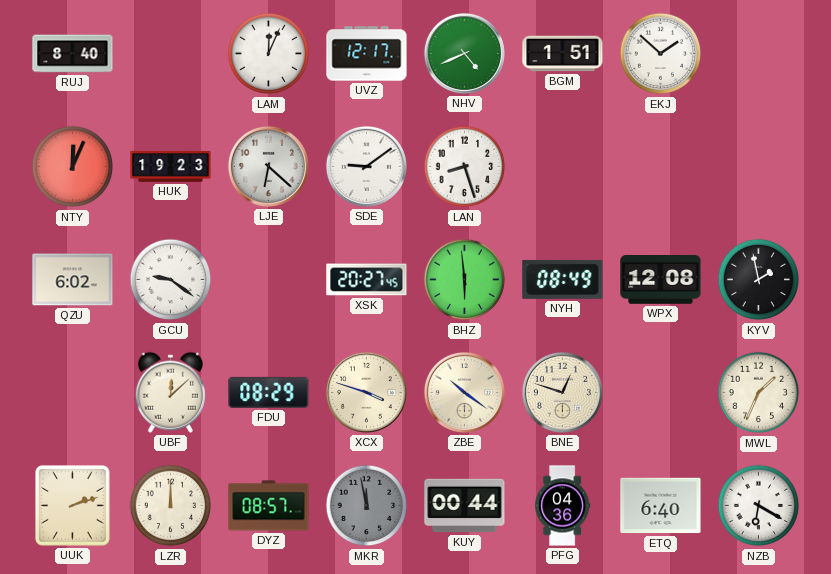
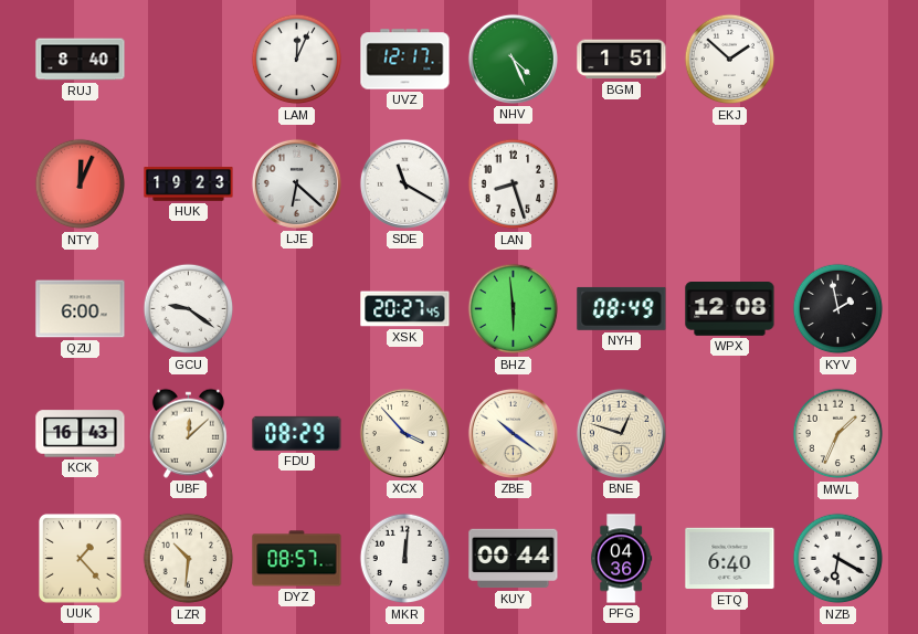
NHV: 4:41 -> 4:26 (513, 59)
SDE: 9:09 -> 11:20 (404, 183)
QZU: 6:02 -> 6:00 (81, 309)
KCK: none -> 16:43 (81, 434)
XCX: 3:48 -> 3:53 (404, 433)
UUK: 2:12 -> 1:23 (81, 559)
LZR: 12:00 -> 10:31 (189, 559)
MKR: 11:58 -> 12:01 (405, 559)
MKR dial: grey -> white (405, 559)
